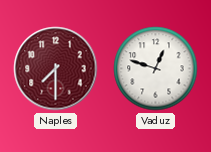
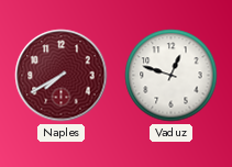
Naples: 7:30 -> 7:40 (62, 76)
